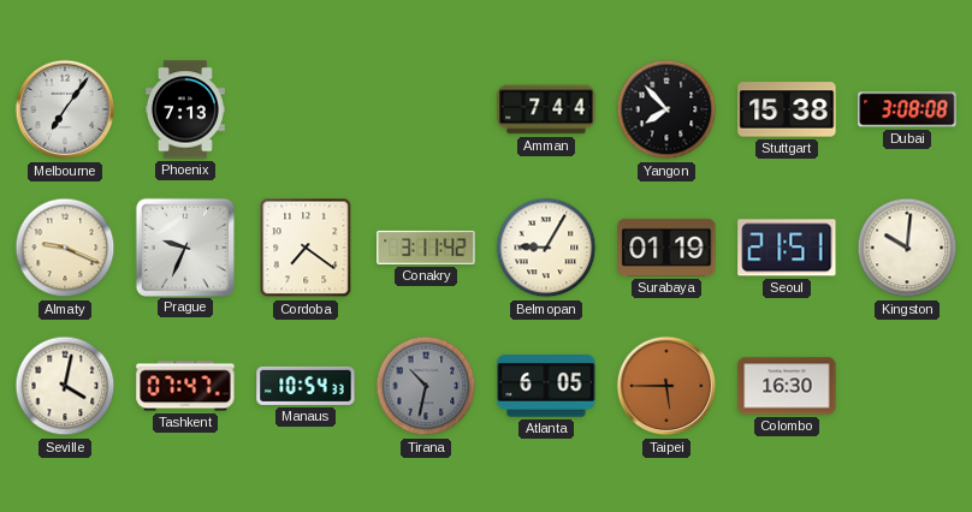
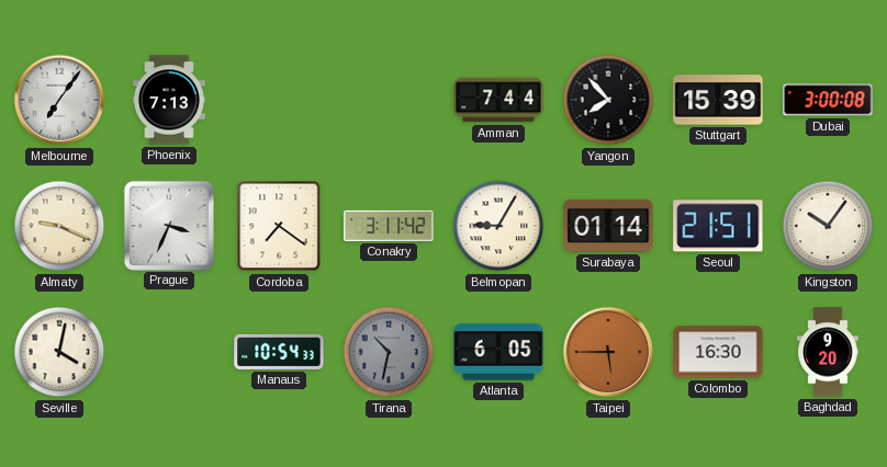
Stuttgart: 15:38 -> 15:39 (718, 100)
Dubai: 3:08 -> 3:00 (828, 100)
Prague: 9:34 -> 3:34 (168, 225)
Surabaya: 01:19 -> 01:14 (608, 226)
Kingston: 10:01 -> 10:06 (828, 226)
Tashkent: 07:47 -> none (185, 386)
Baghdad: none -> 9:20 (828, 352)
